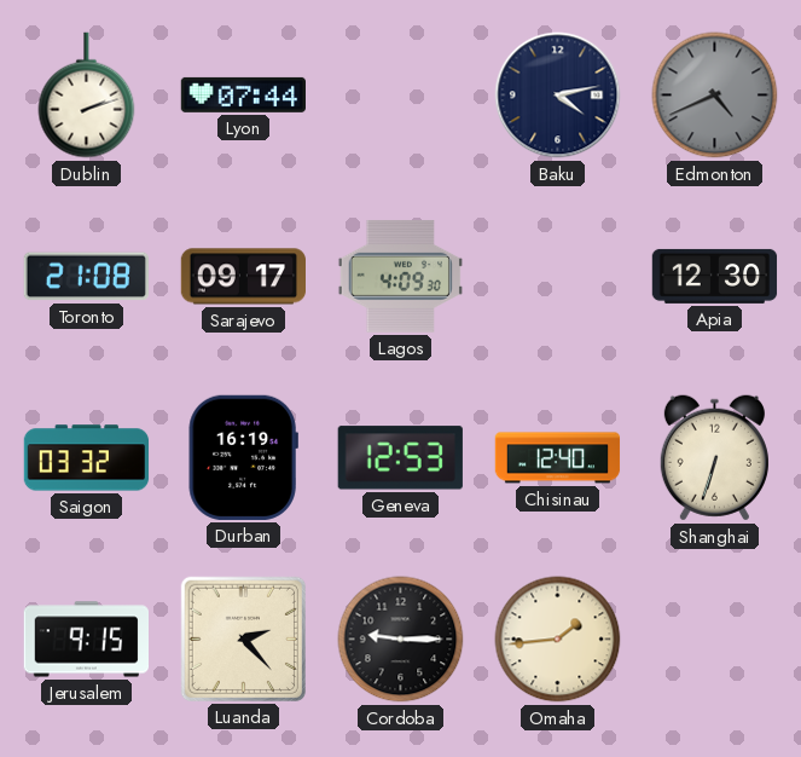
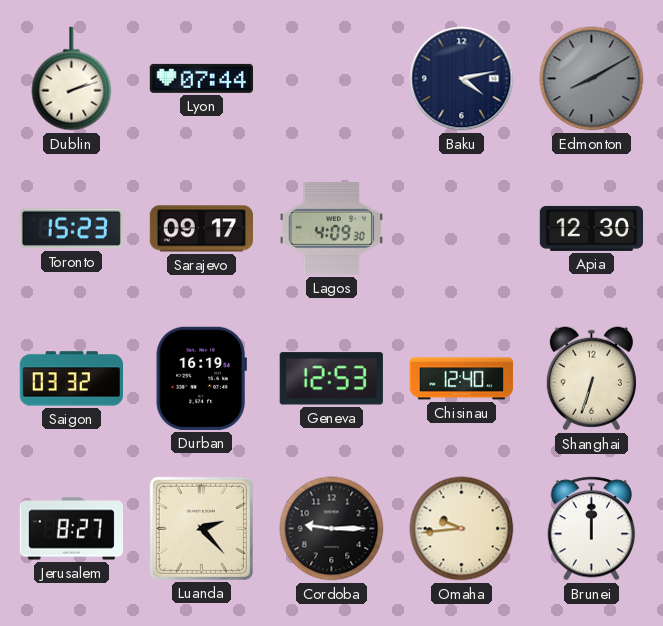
Edmonton: 4:41 -> 8:10 (592, 79)
Toronto: 21:08 -> 15:23 (71, 229)
Jerusalem: 9:15 -> 8:27 (71, 529)
Omaha: 1:44 -> 9:44 (462, 529)
Brunei: none -> 12:00 (592, 529)
